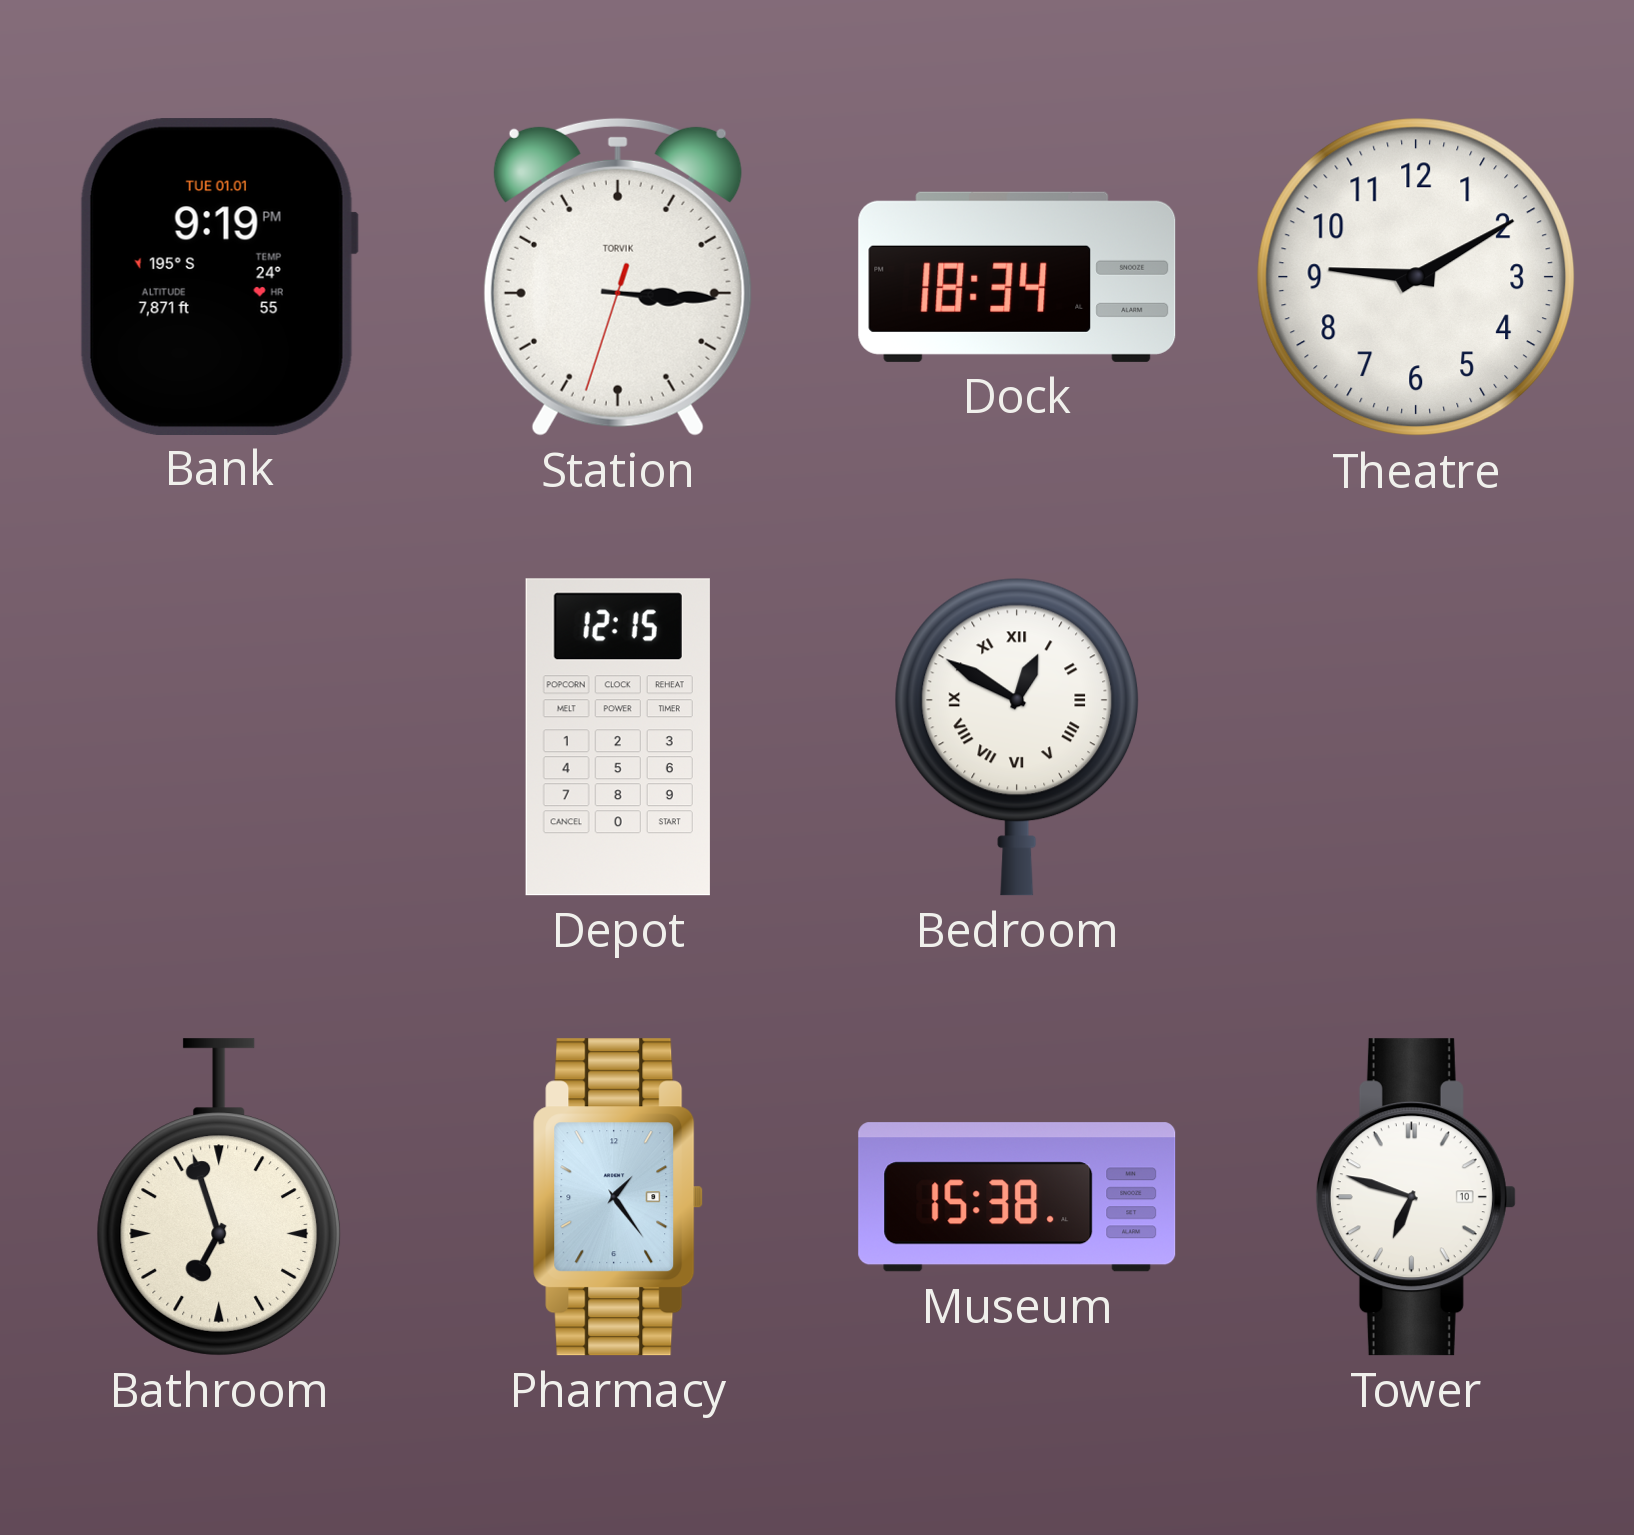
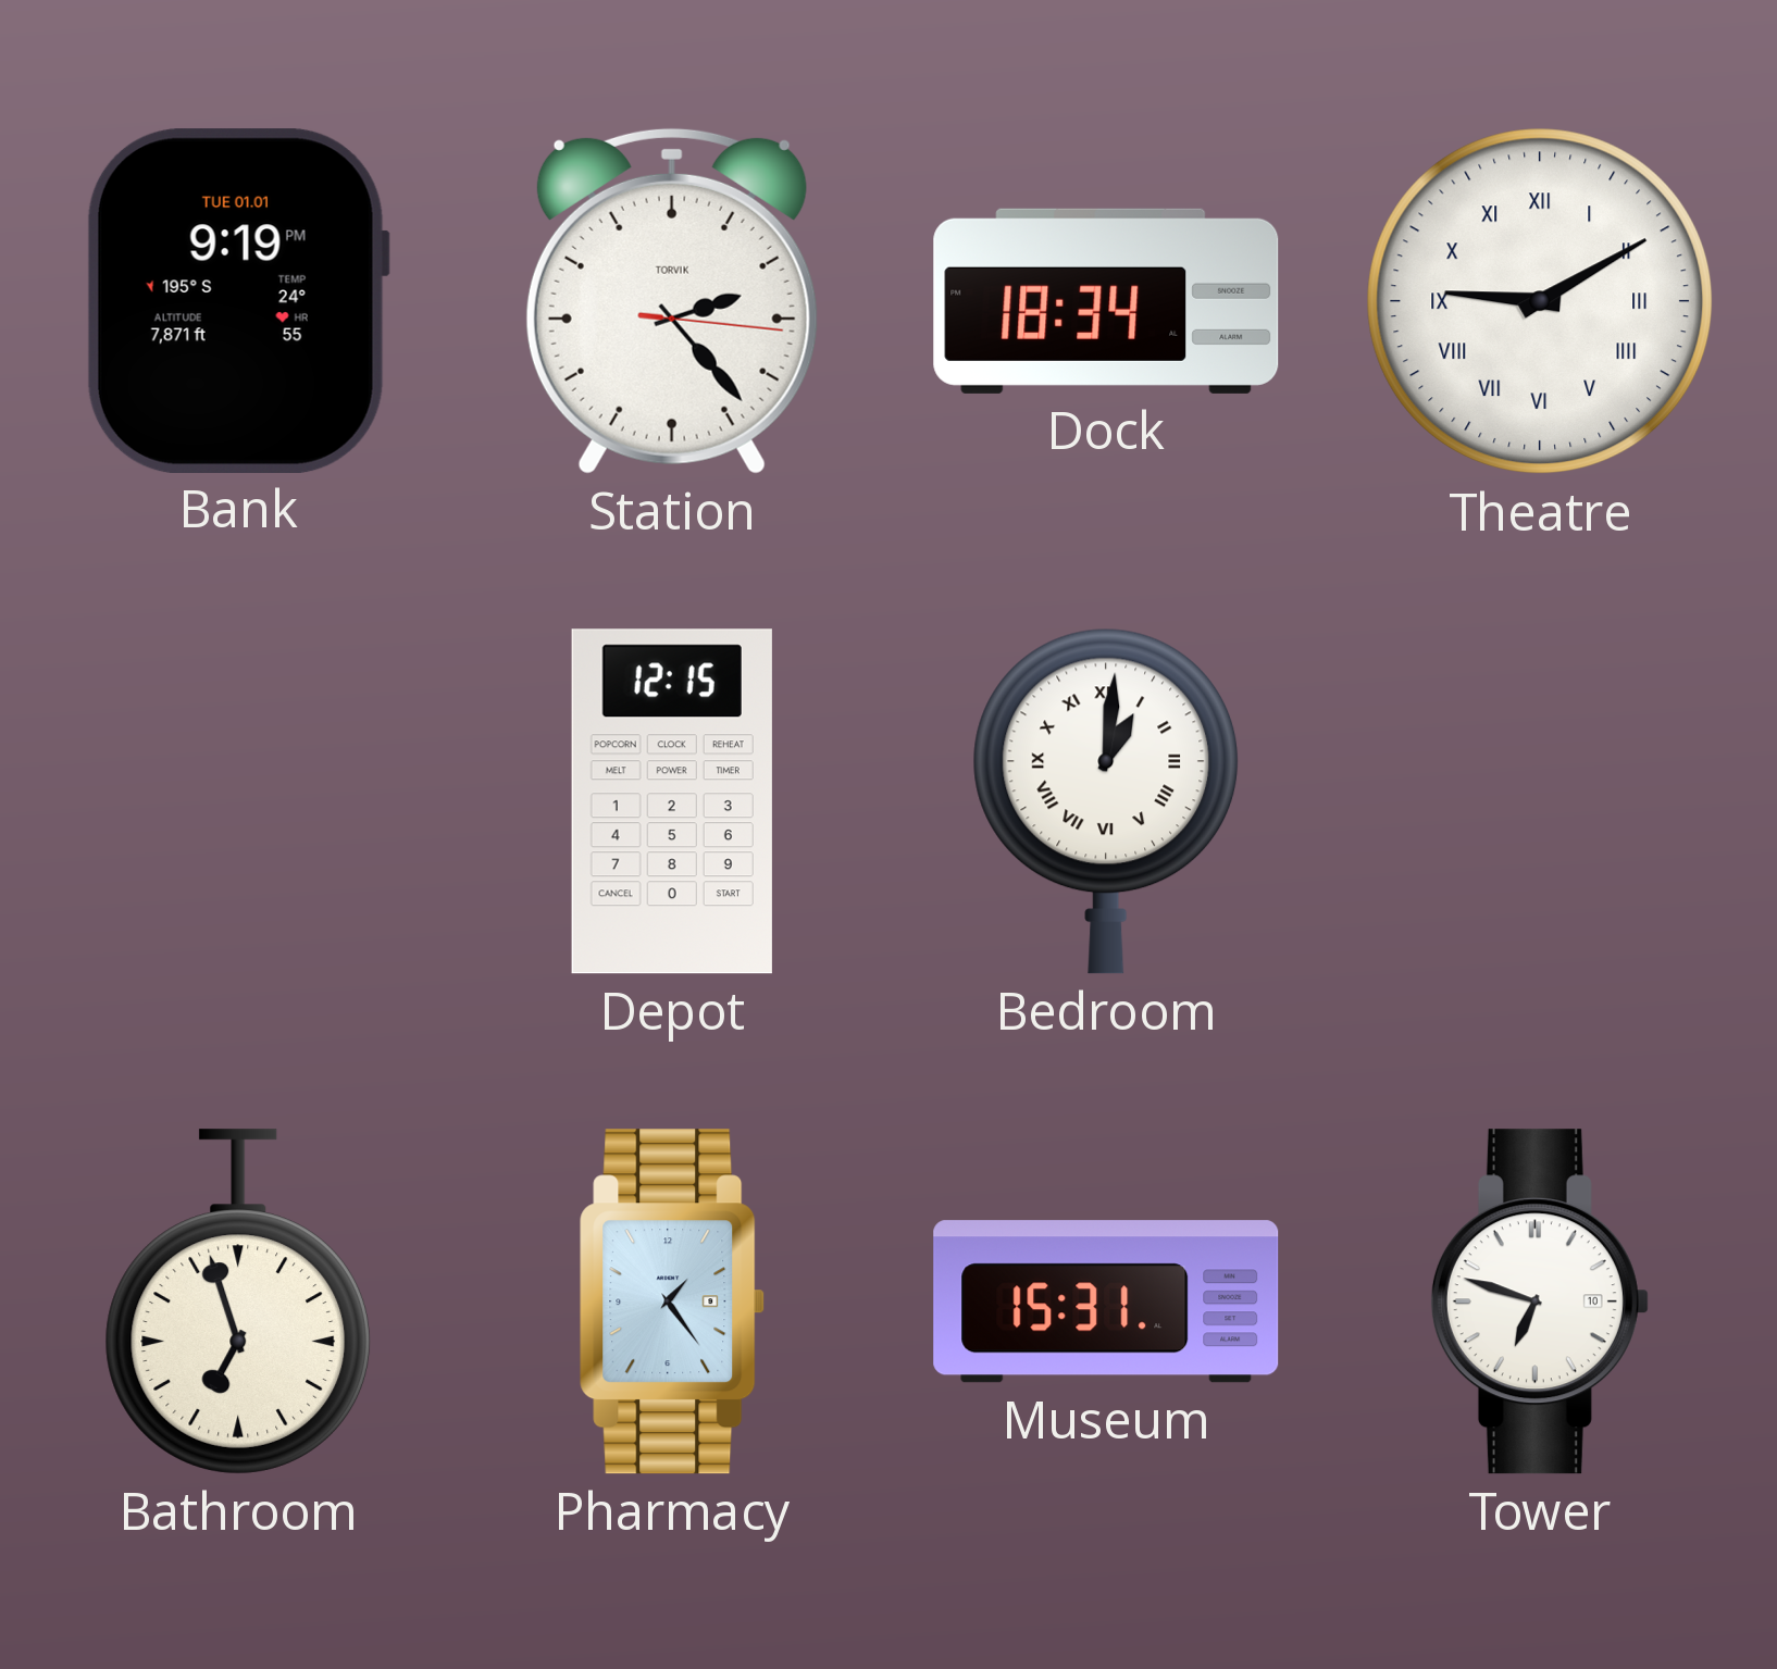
Station: 3:15 -> 2:23 (672, 301)
Theatre numerals: Arabic -> Roman (1540, 301)
Bedroom: 12:50 -> 1:01 (1106, 801)
Museum: 15:38 -> 15:31 (1106, 1301)
